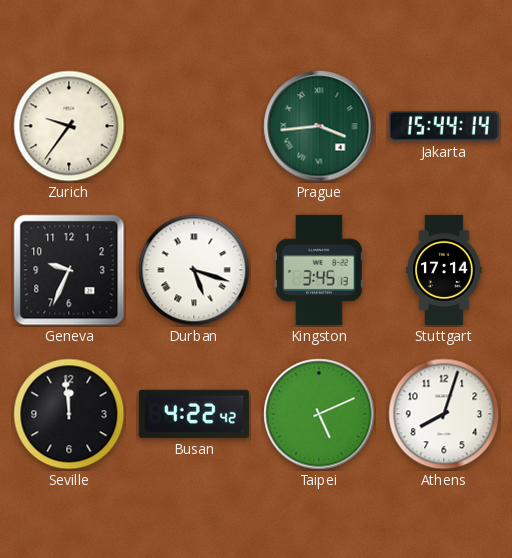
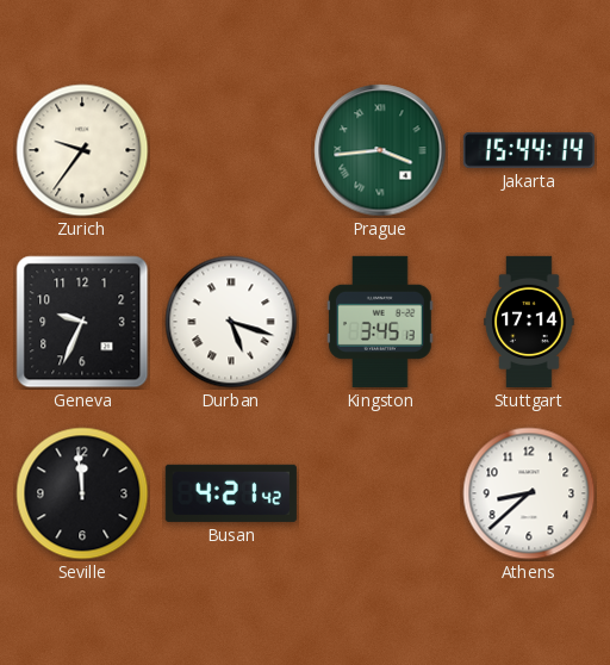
Busan: 4:22 -> 4:21 (231, 493)
Taipei: 5:11 -> none (319, 414)
Athens: 8:03 -> 8:38 (529, 493)
